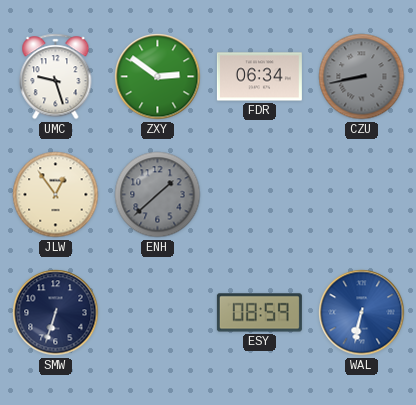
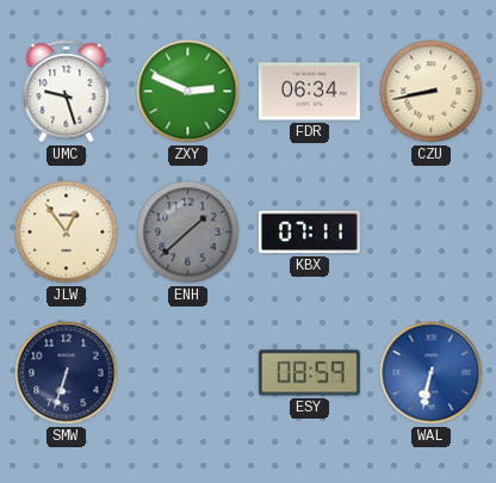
ZXY: 2:51 -> 2:49 (188, 92)
CZU dial: grey -> cream (432, 92)
KBX: none -> 07:11 (309, 233)
